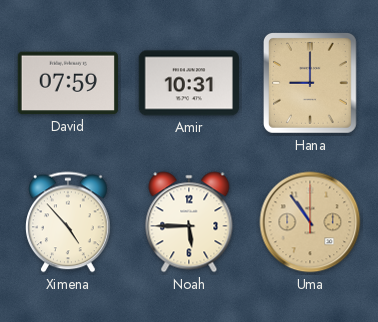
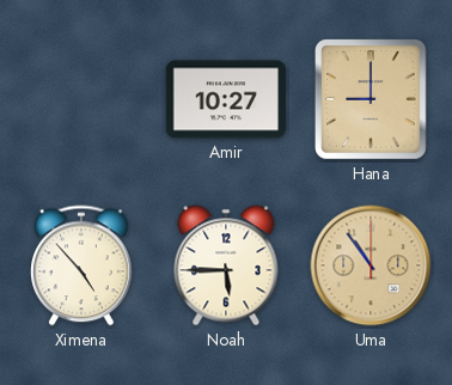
David: 07:59 -> none (68, 83)
Amir: 10:31 -> 10:27 (226, 99)
